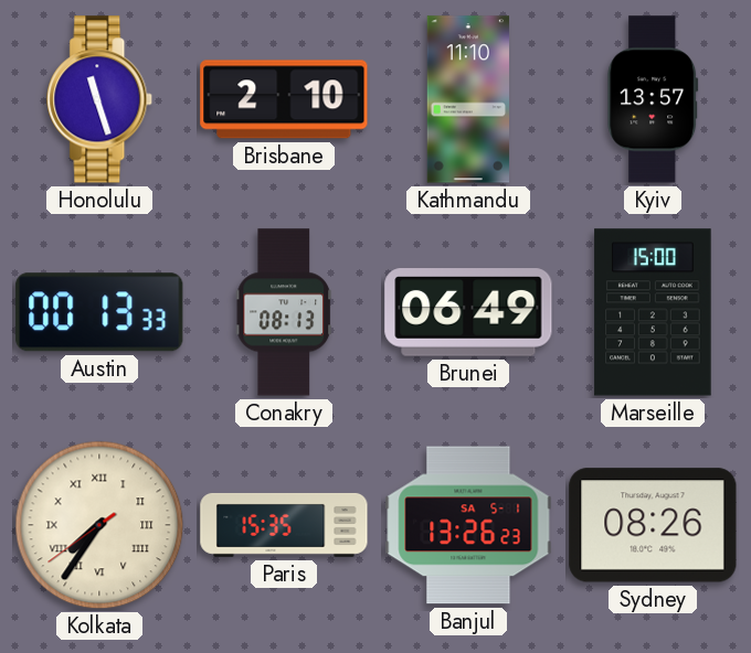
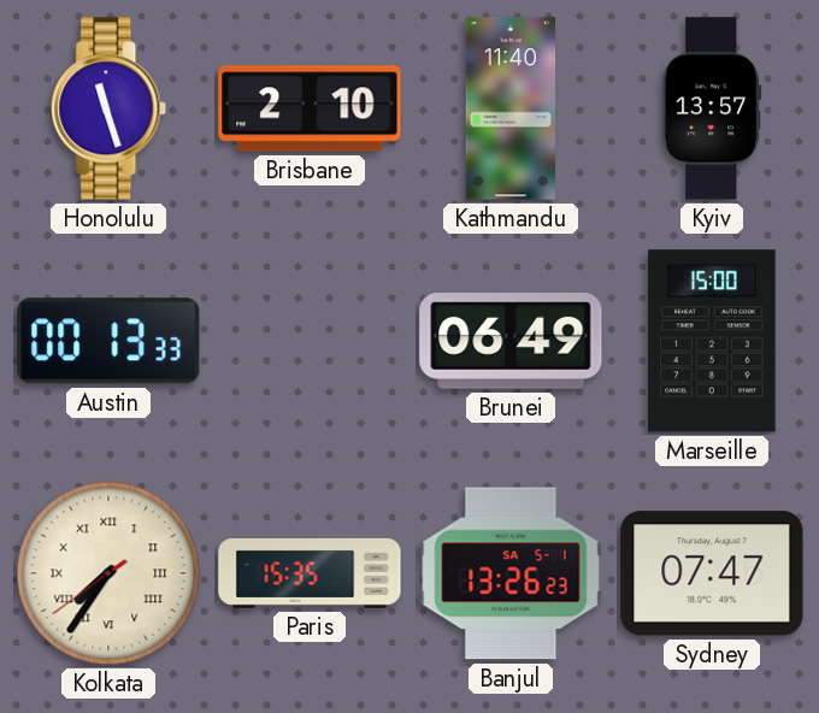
Kathmandu: 11:10 -> 11:40 (511, 108)
Conakry: 08:13 -> none (284, 312)
Sydney: 08:26 -> 07:47 (712, 573)
